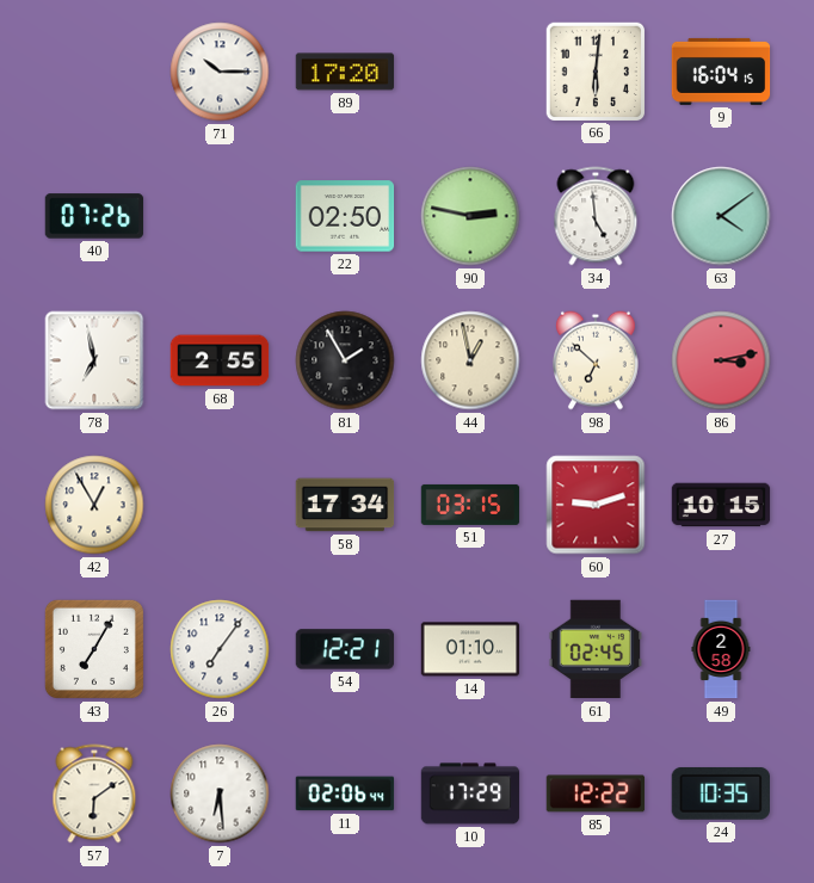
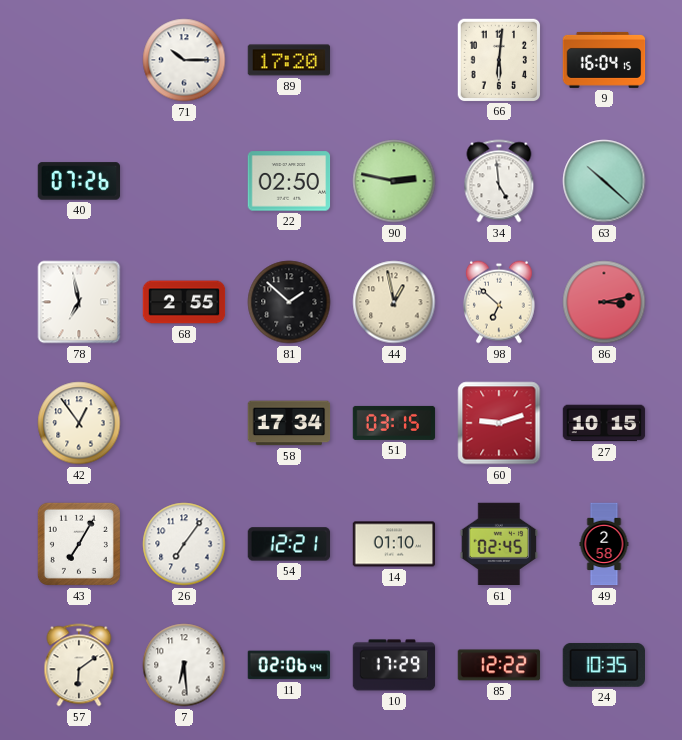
63: 4:09 -> 10:22 (604, 181)
81: 1:55 -> 1:52 (289, 302)
42: 12:55 -> 12:54 (79, 423)
